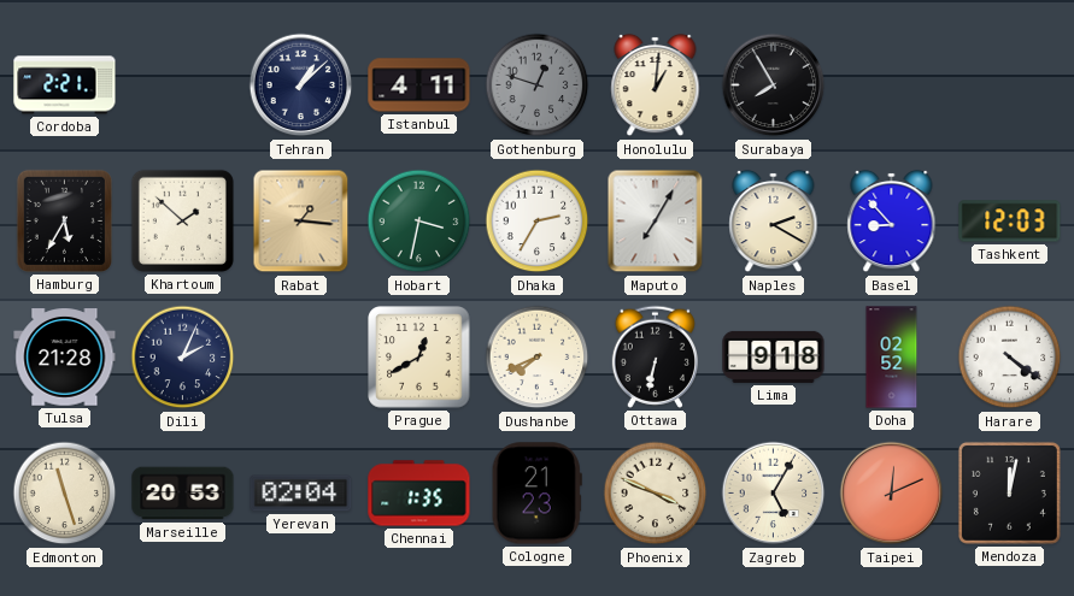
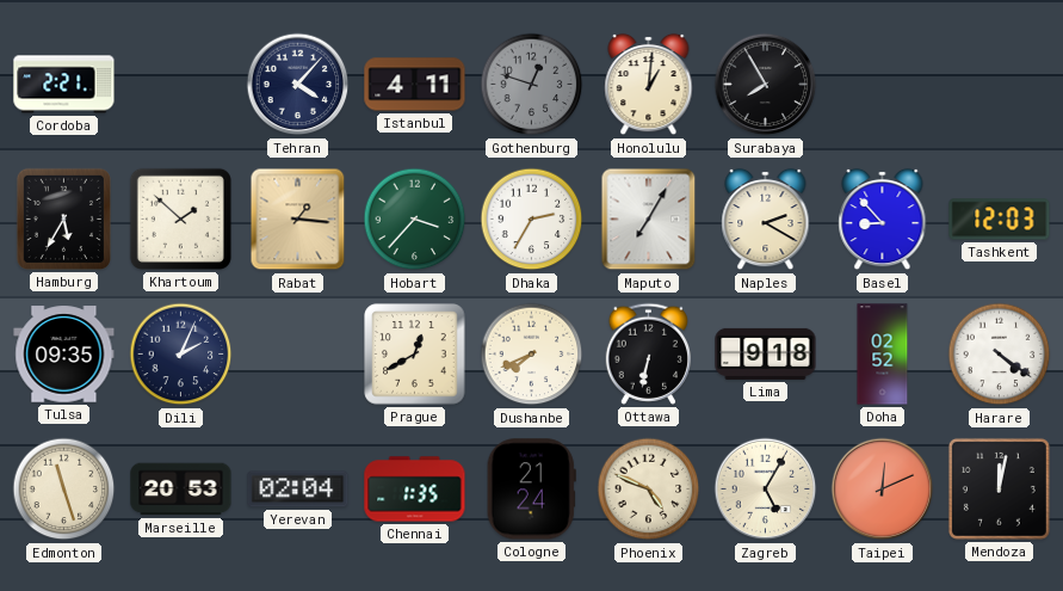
Tehran: 1:08 -> 4:07 (298, 85)
Hobart: 3:32 -> 3:37 (415, 220)
Tulsa: 21:28 -> 09:35 (64, 355)
Cologne: 21:23 -> 21:24 (531, 490)
Phoenix: 3:49 -> 4:49 (649, 490)
